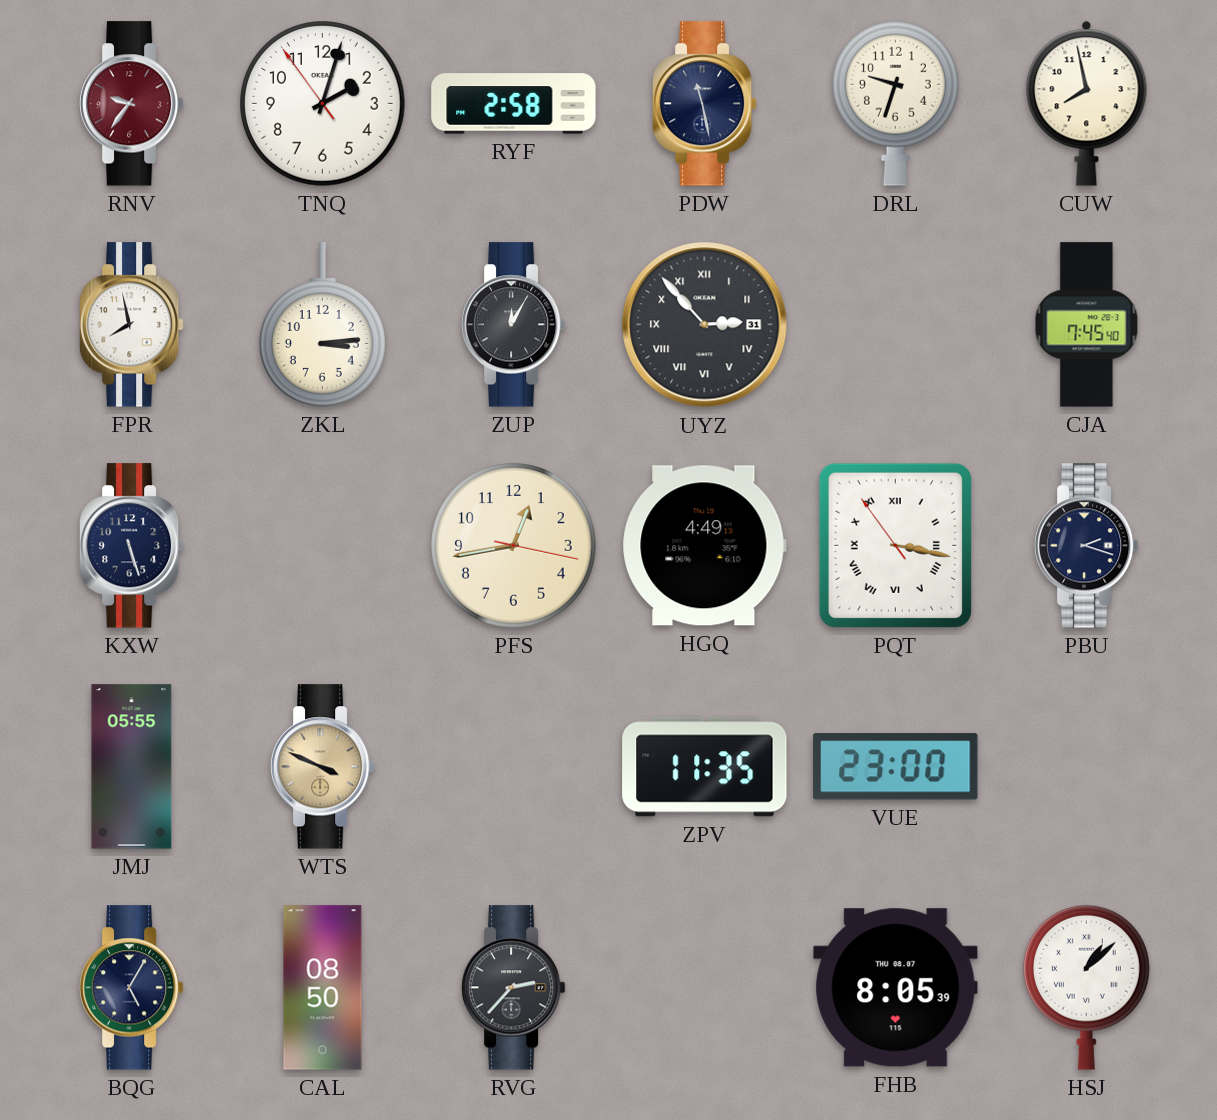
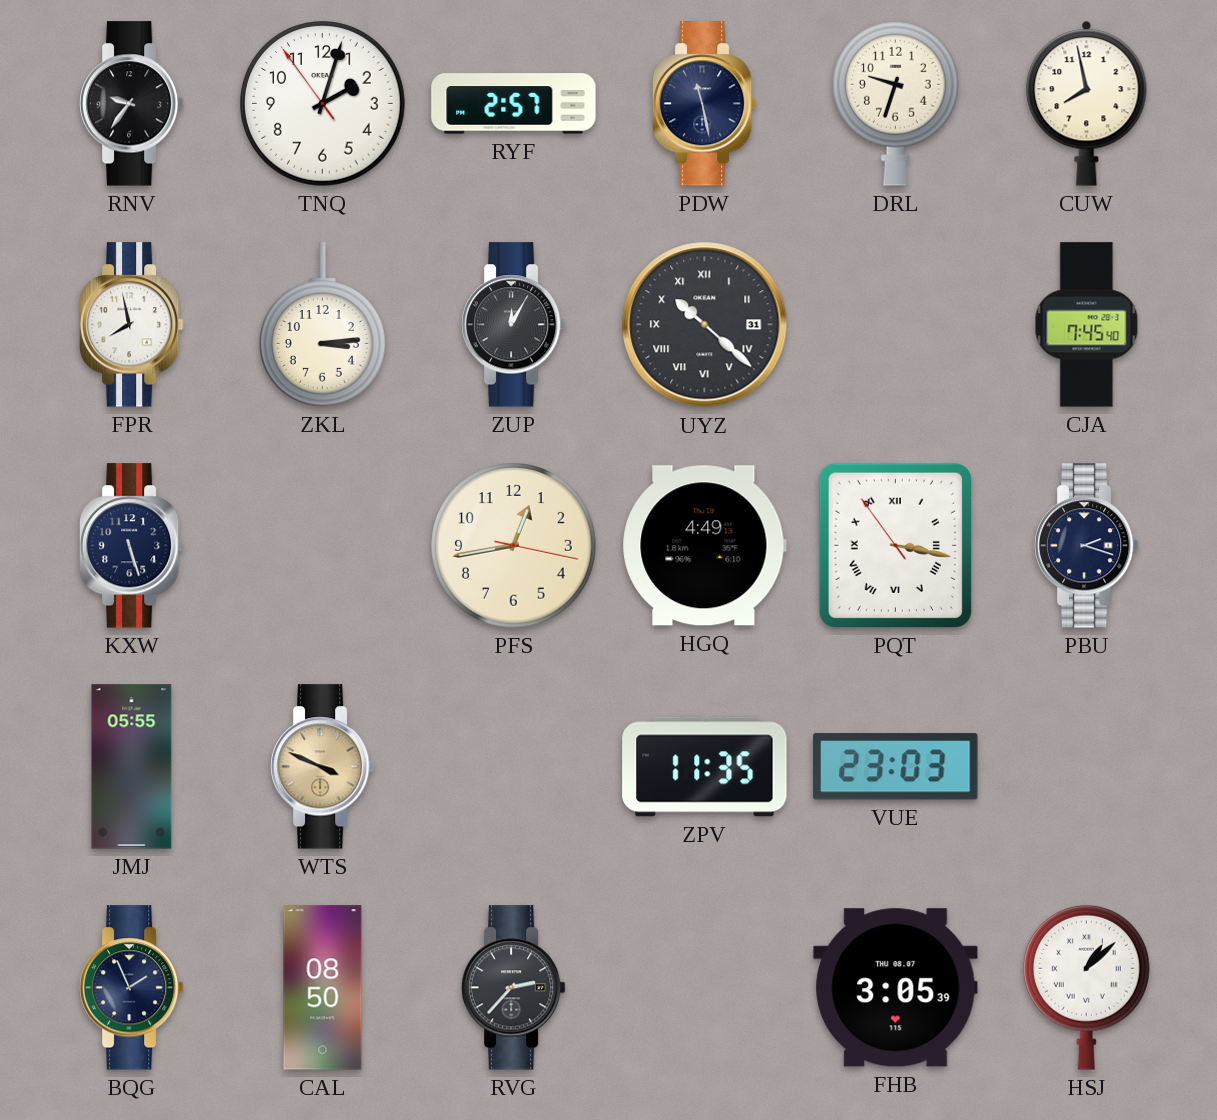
RNV dial: burgundy -> black (131, 104)
RYF: 2:58 -> 2:57 (514, 104)
UYZ: 2:53 -> 10:22 (705, 325)
VUE: 23:00 -> 23:03 (896, 767)
BQG: 5:05 -> 1:56 (131, 988)
FHB: 8:05 -> 3:05 (896, 988)
